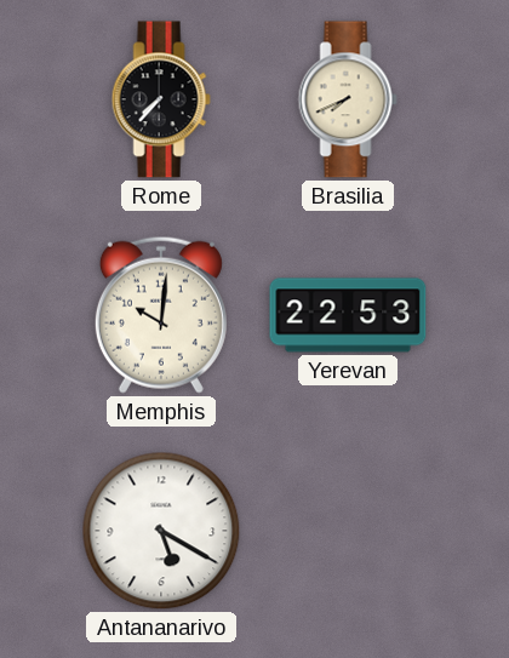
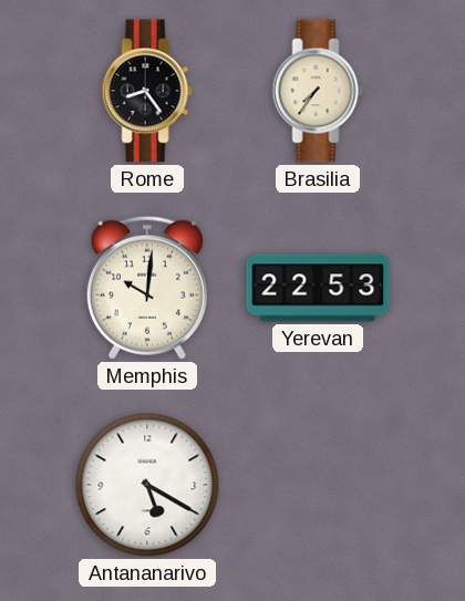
Rome: 7:37 -> 8:24 (147, 91)
Brasilia: 7:41 -> 7:36 (318, 91)
